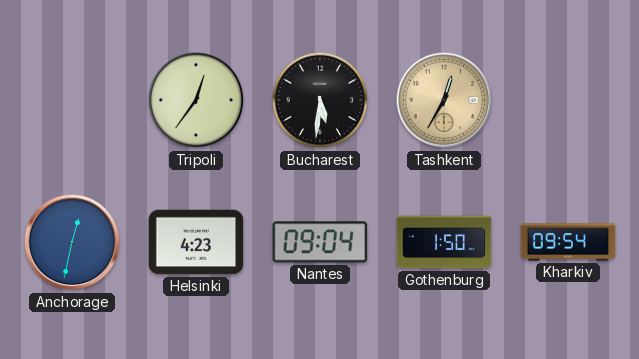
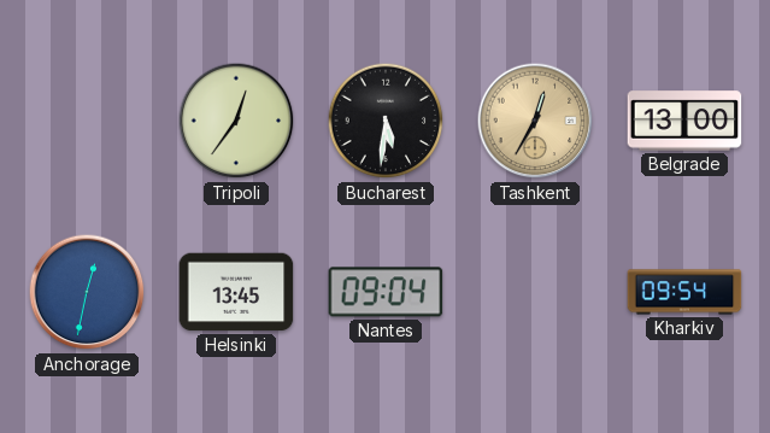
Belgrade: none -> 13:00 (684, 121)
Helsinki: 4:23 -> 13:45 (236, 292)
Gothenburg: 1:50 -> none (444, 242)
